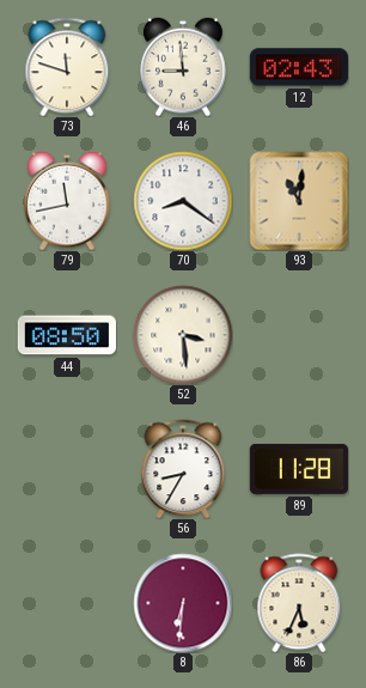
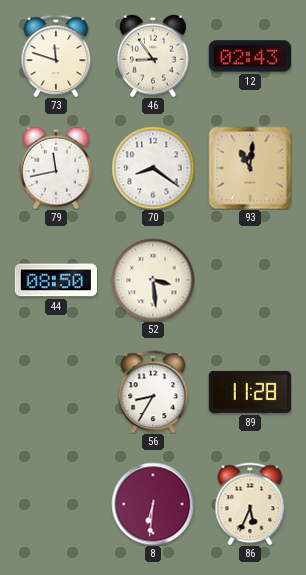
46: 8:59 -> 8:54 (153, 56)
